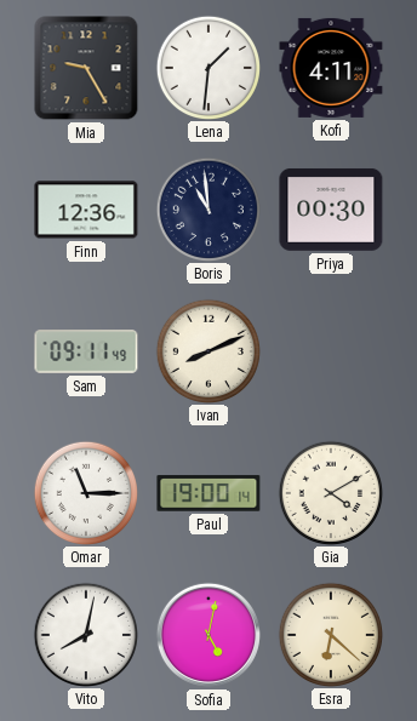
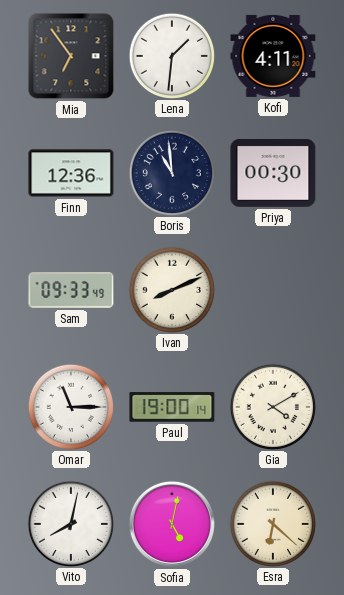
Mia: 9:25 -> 6:54 (71, 56)
Sam: 09:11 -> 09:33 (71, 290)
